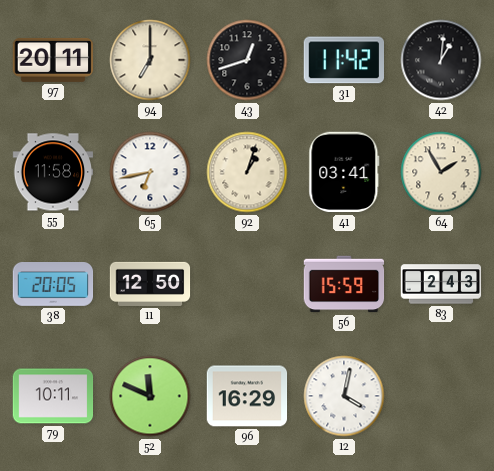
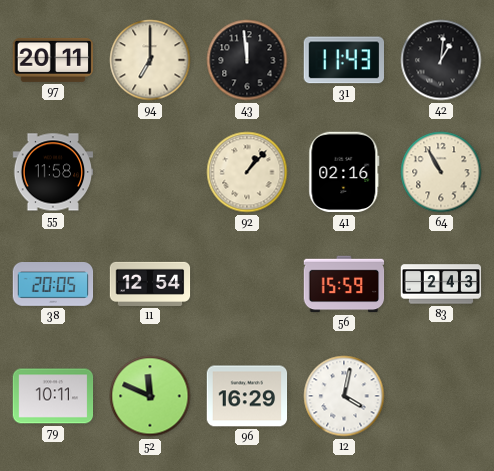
43: 12:42 -> 11:59 (247, 60)
31: 11:42 -> 11:43 (343, 60)
65: 6:43 -> none (150, 172)
92: 1:03 -> 1:07 (247, 172)
41: 03:41 -> 02:16 (344, 172)
64: 1:55 -> 10:55 (441, 172)
11: 12:50 -> 12:54 (150, 284)
